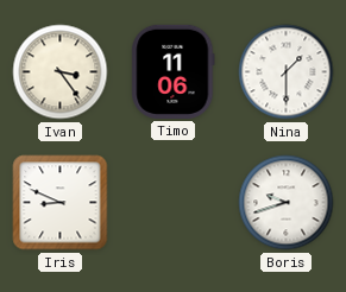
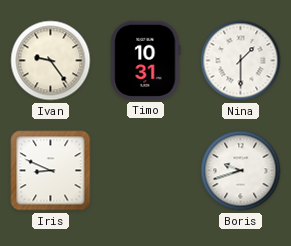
Ivan: 3:24 -> 9:24 (51, 61)
Timo: 11:06 -> 10:31 (146, 60)
